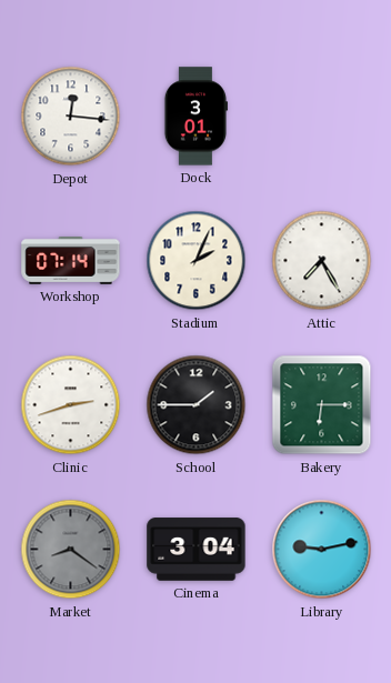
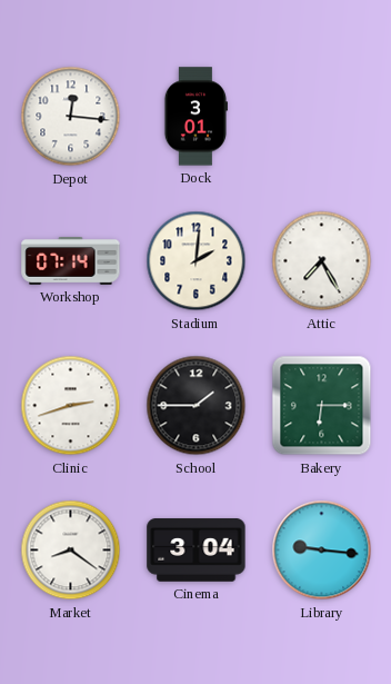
Stadium: 2:04 -> 2:01 (197, 261)
Market dial: grey -> white (71, 551)
Library: 9:13 -> 9:16 (322, 551)
